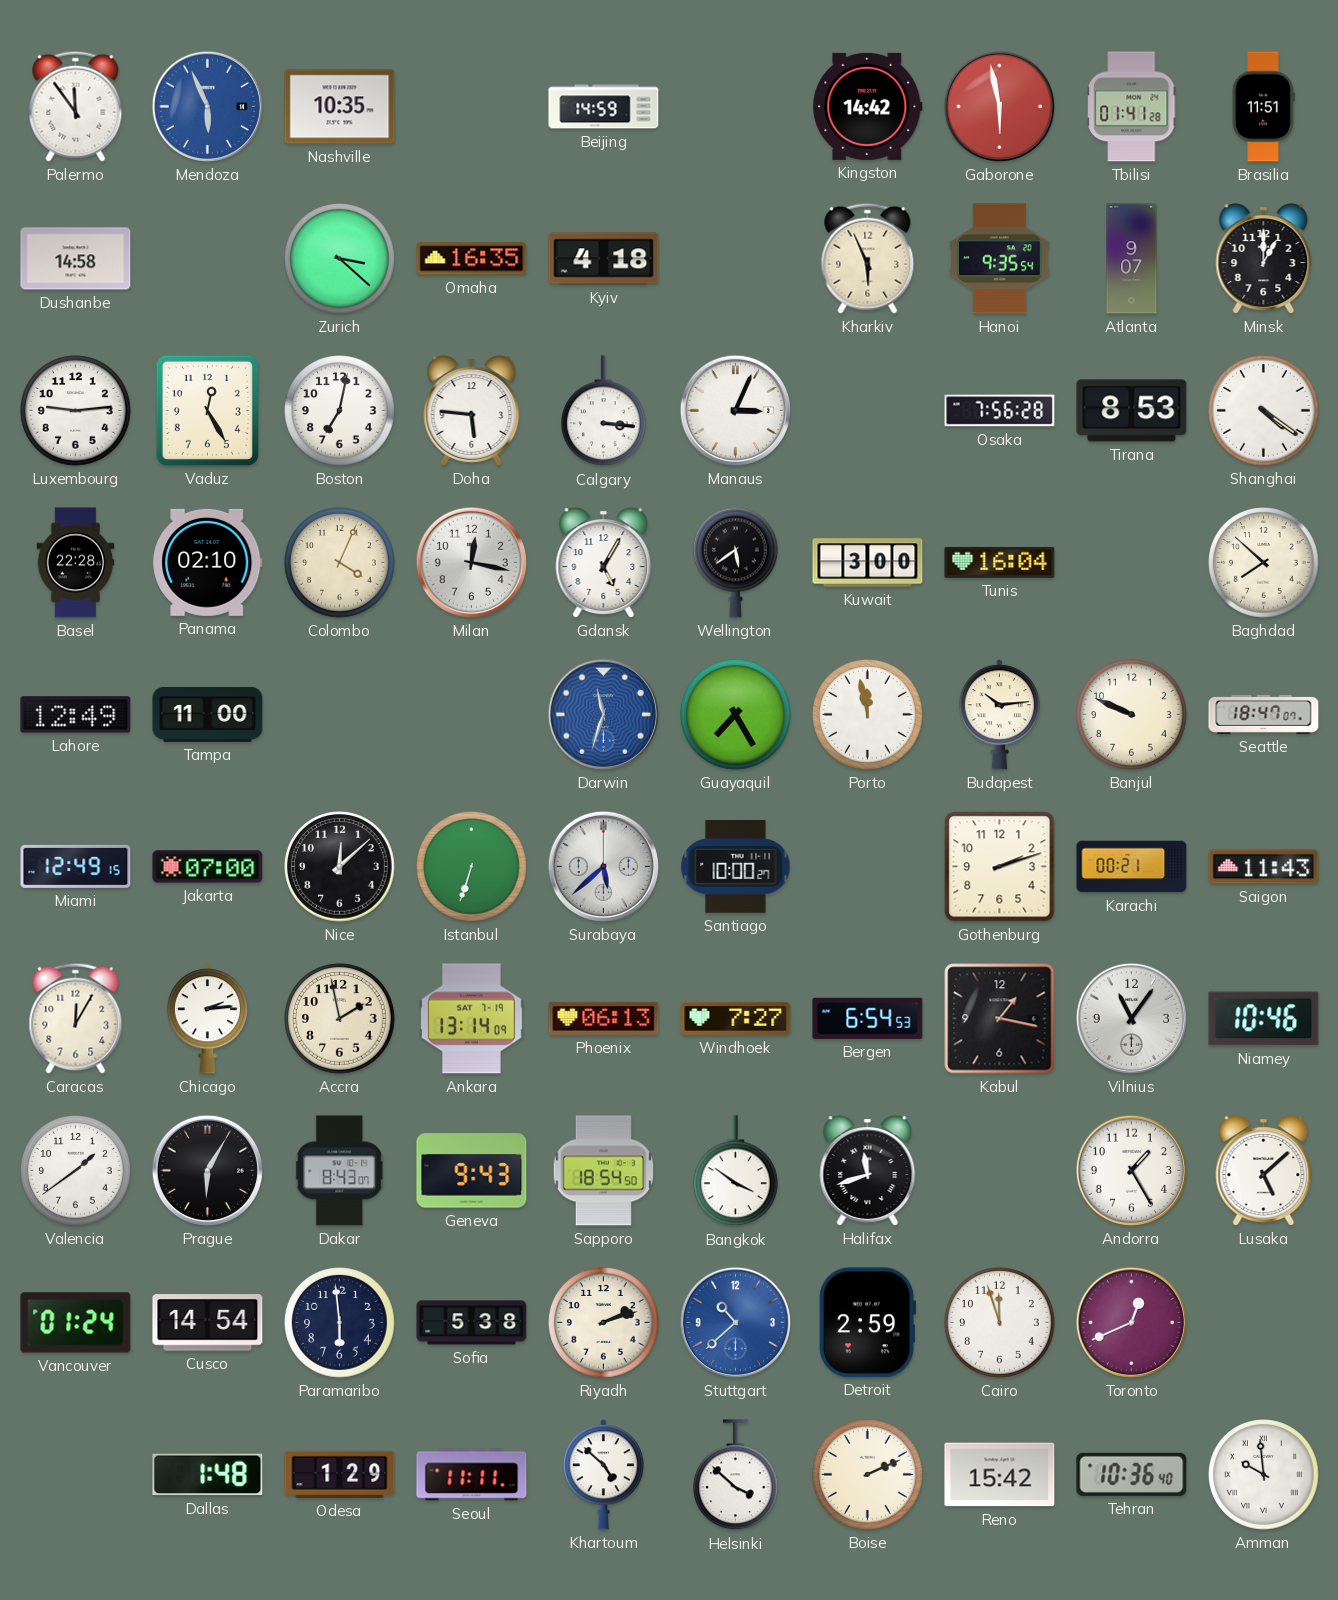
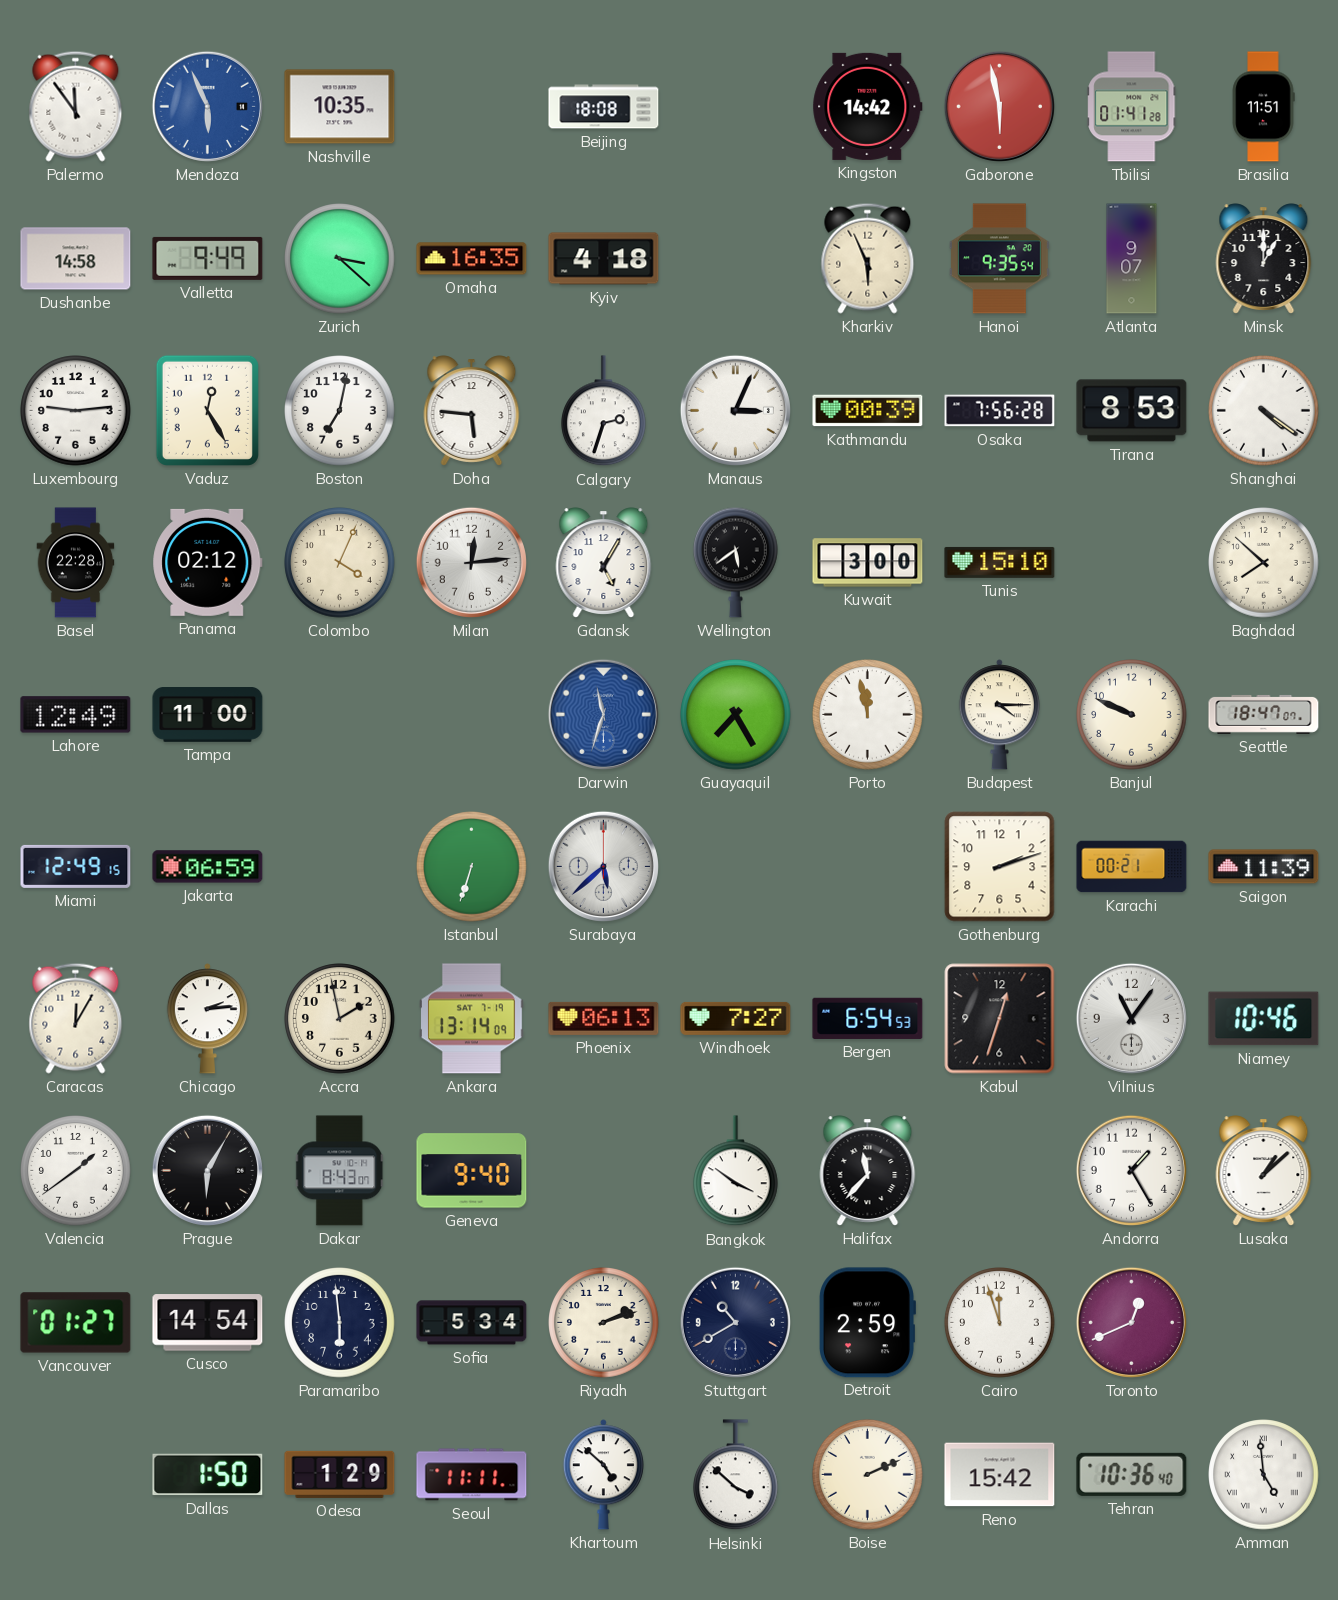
Beijing: 14:59 -> 18:08 (604, 107)
Valletta: none -> 9:49 (208, 258)
Calgary: 3:16 -> 2:33 (604, 411)
Kathmandu: none -> 00:39 (868, 411)
Panama: 02:10 -> 02:12 (208, 562)
Milan: 12:17 -> 12:14 (471, 562)
Tunis: 16:04 -> 15:10 (1000, 562)
Budapest: 10:14 -> 4:15 (999, 715)
Jakarta: 07:00 -> 06:59 (208, 867)
Nice: 12:08 -> none (340, 867)
Santiago: 10:00 -> none (736, 867)
Saigon: 11:43 -> 11:39 (1264, 867)
Kabul: 1:17 -> 12:33 (1000, 1019)
Geneva: 9:43 -> 9:40 (472, 1171)
Sapporo: 18:54 -> none (603, 1171)
Halifax: 11:42 -> 11:37 (868, 1171)
Lusaka: 5:08 -> 1:08 (1264, 1171)
Vancouver: 01:24 -> 01:27 (76, 1323)
Sofia: 5:38 -> 5:34 (472, 1323)
Stuttgart: 10:38 -> 10:40 (735, 1322)
Stuttgart dial: blue -> navy (735, 1322)
Dallas: 1:48 -> 1:50 (208, 1475)
Amman: 9:59 -> 4:59 (1264, 1475)
